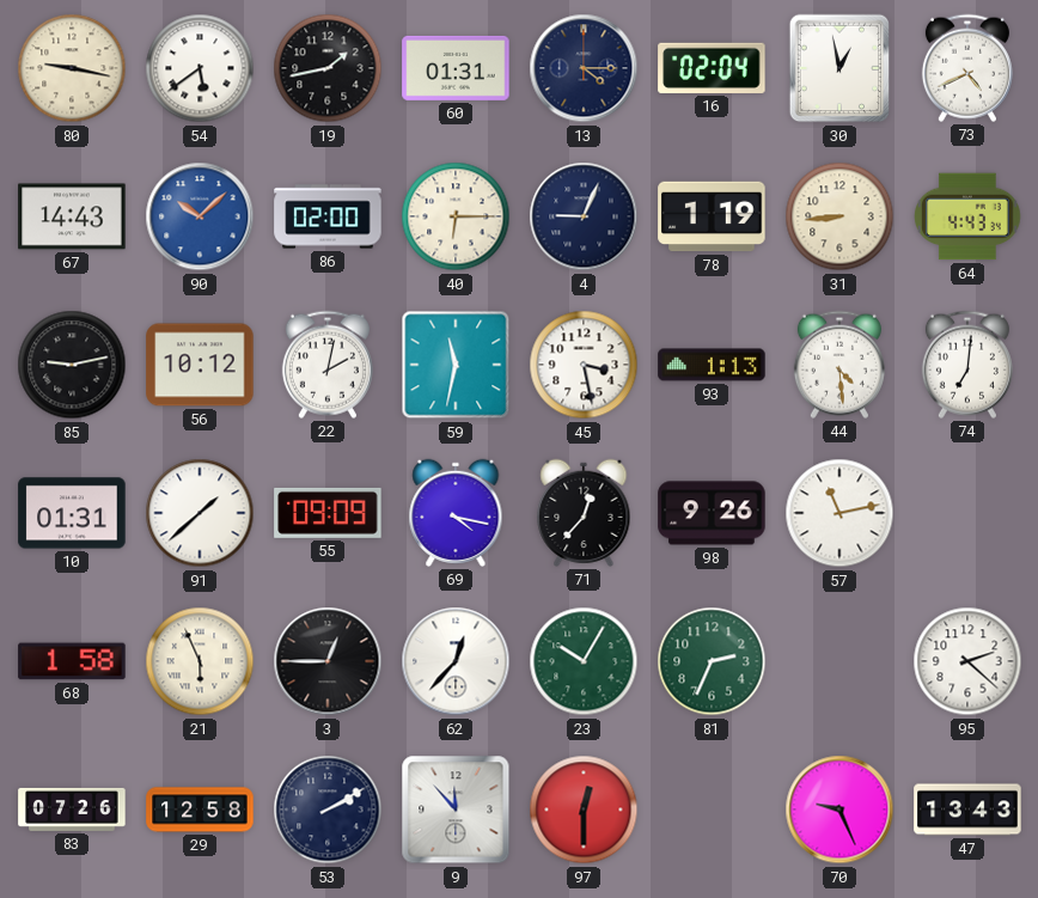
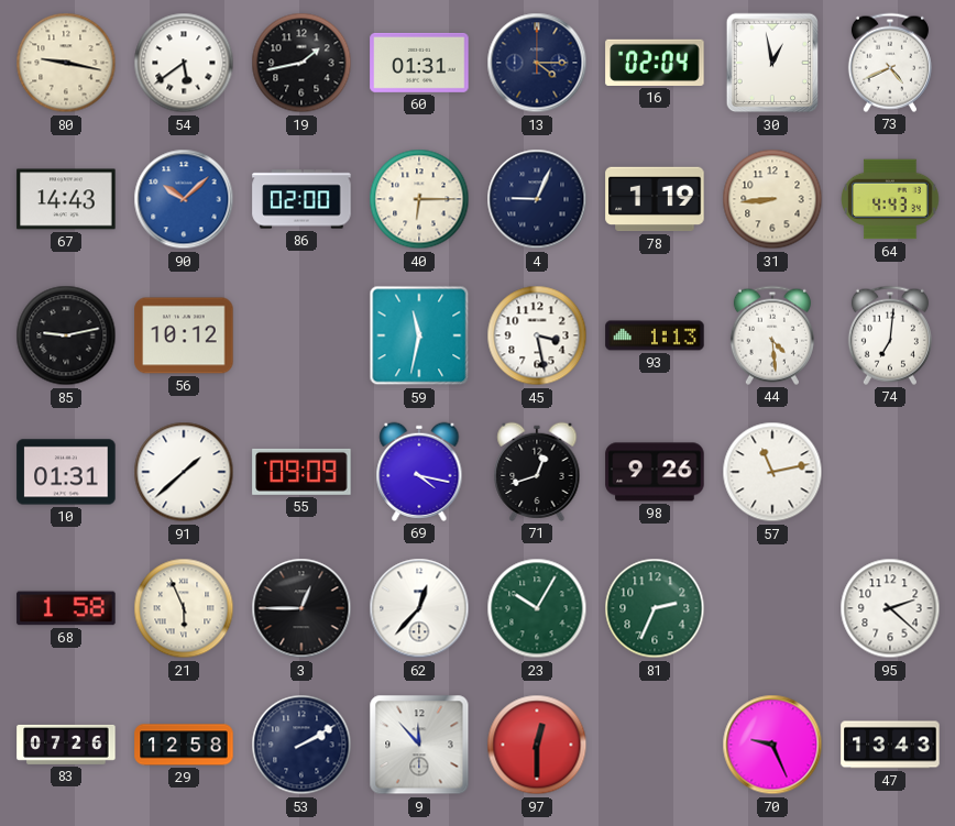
22: 2:02 -> none (328, 365)
71: 12:37 -> 12:42 (537, 472)
